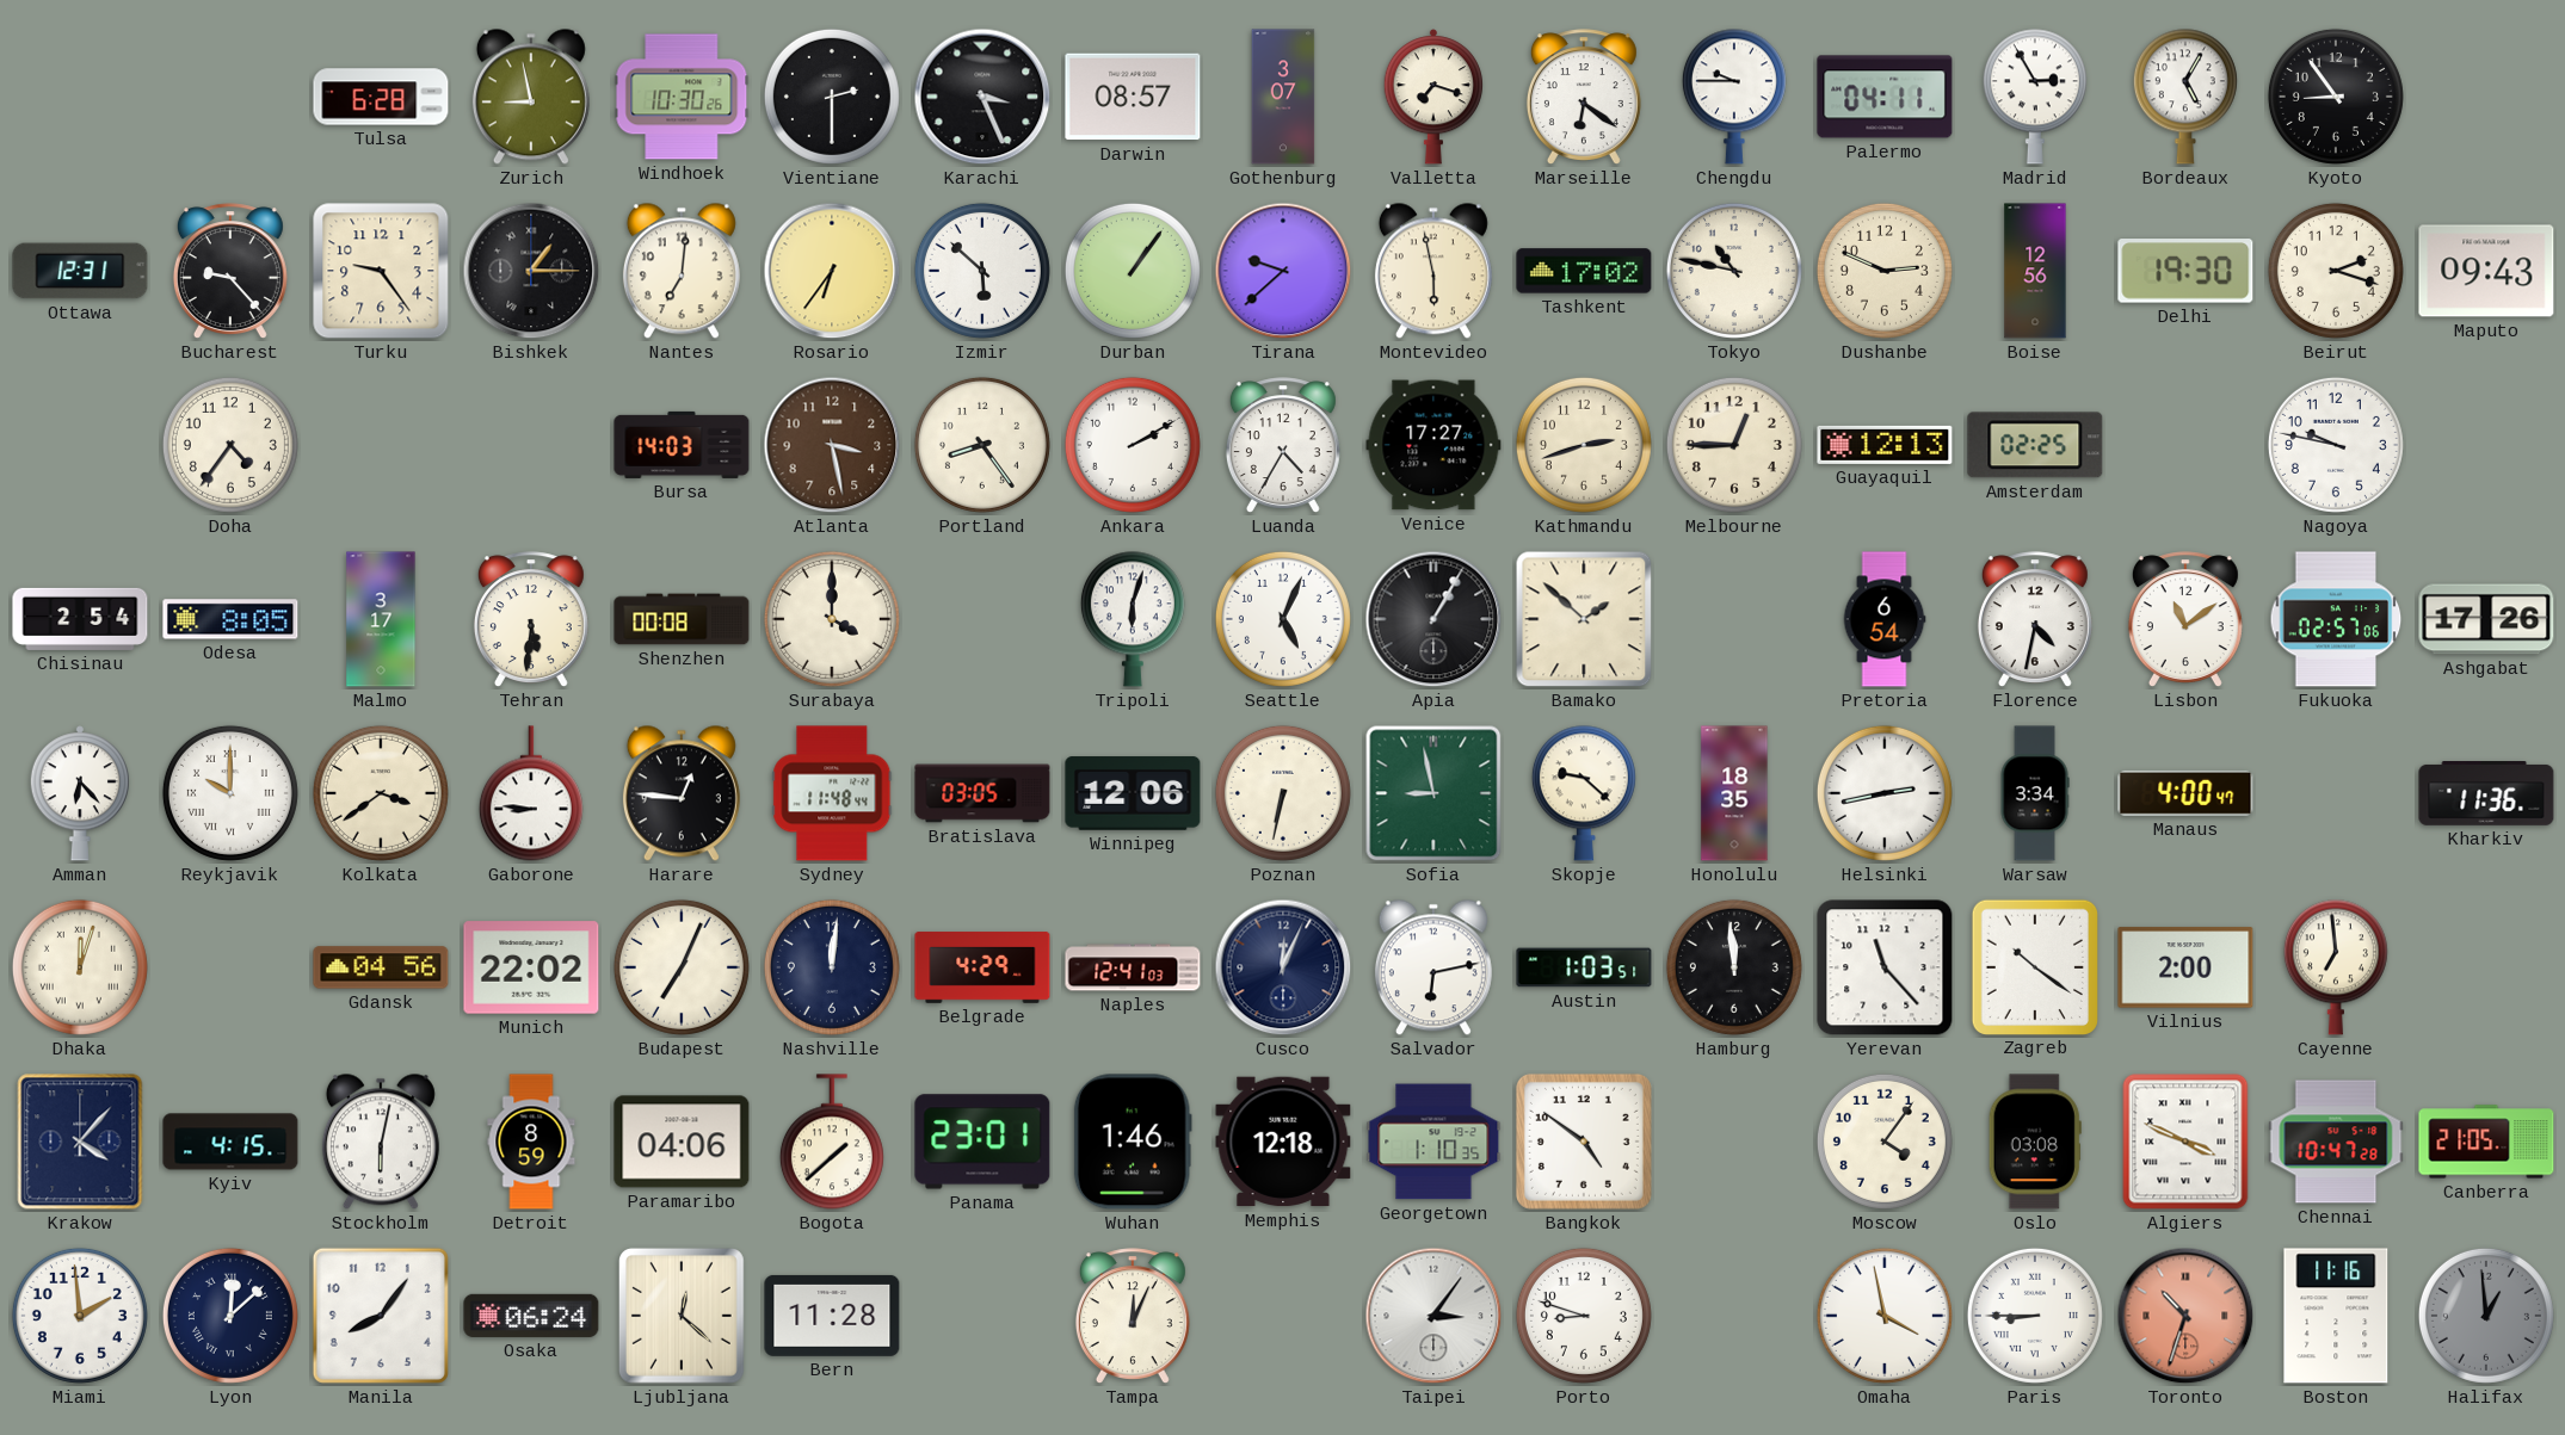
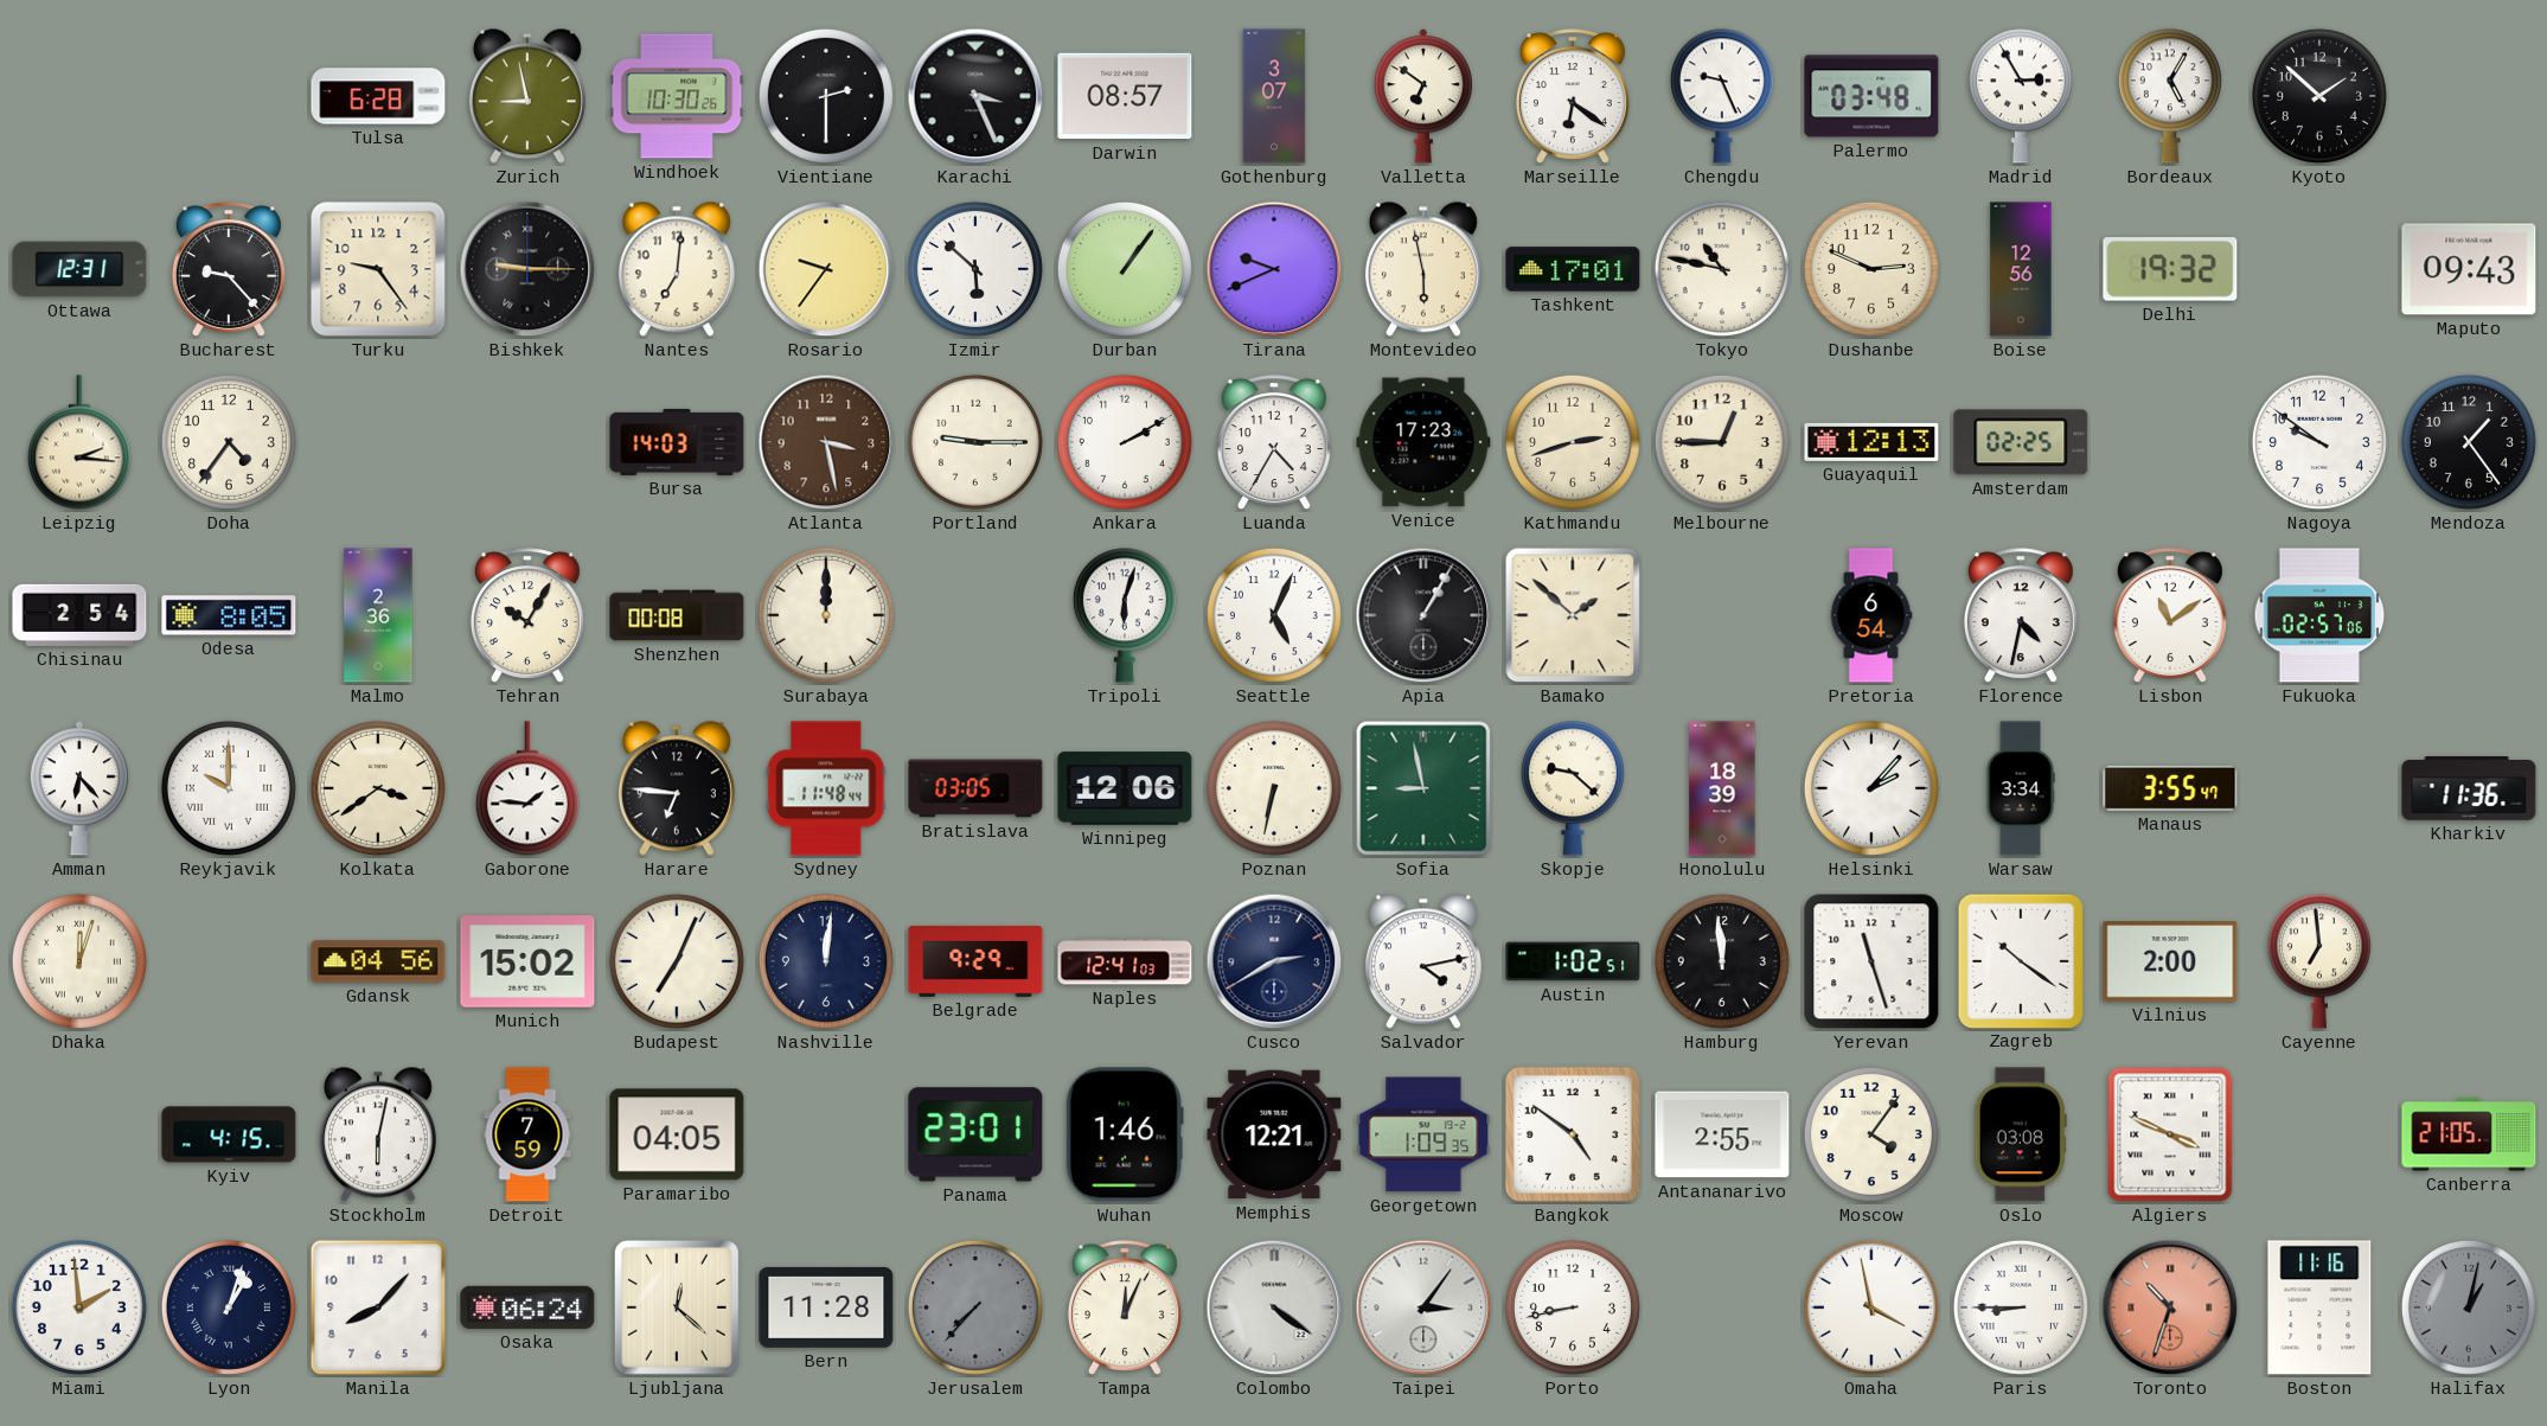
Valletta: 7:18 -> 6:51 (1422, 96)
Chengdu: 9:45 -> 9:26 (1722, 96)
Palermo: 04:11 -> 03:48 (1871, 96)
Kyoto: 8:54 -> 1:52 (2319, 96)
Bishkek: 1:15 -> 9:15 (527, 269)
Rosario: 6:36 -> 9:36 (826, 269)
Tirana: 9:38 -> 9:41 (1274, 269)
Tashkent: 17:02 -> 17:01 (1573, 269)
Delhi: 19:30 -> 19:32 (2170, 269)
Beirut: 2:18 -> none (2336, 271)
Leipzig: none -> 2:16 (79, 442)
Portland: 8:24 -> 9:15 (975, 442)
Venice: 17:27 -> 17:23 (1423, 442)
Nagoya: 9:47 -> 9:51 (2319, 442)
Mendoza: none -> 1:24 (2469, 442)
Malmo: 3:17 -> 2:36 (378, 615)
Tehran: 5:31 -> 10:05 (527, 615)
Surabaya: 4:00 -> 12:00 (826, 615)
Ashgabat: 17:26 -> none (2486, 619)
Gaborone: 8:46 -> 1:46 (527, 788)
Harare: 12:46 -> 6:46 (677, 788)
Honolulu: 18:35 -> 18:39 (1722, 788)
Helsinki: 2:43 -> 2:07 (1871, 788)
Manaus: 4:00 -> 3:55 (2170, 788)
Munich: 22:02 -> 15:02 (527, 961)
Belgrade: 4:29 -> 9:29 (975, 961)
Cusco: 12:04 -> 2:40 (1274, 961)
Salvador: 6:13 -> 4:13 (1423, 961)
Austin: 1:03 -> 1:02 (1573, 961)
Yerevan: 11:23 -> 11:27 (1871, 961)
Krakow: 4:07 -> none (80, 1142)
Detroit: 8:59 -> 7:59 (527, 1134)
Paramaribo: 04:06 -> 04:05 (677, 1134)
Bogota: 1:38 -> none (832, 1142)
Memphis: 12:18 -> 12:21 (1274, 1134)
Georgetown: 1:10 -> 1:09 (1423, 1134)
Antananarivo: none -> 2:55 (1722, 1134)
Chennai: 10:47 -> none (2336, 1142)
Lyon: 12:08 -> 1:03 (229, 1307)
Manila: 8:06 -> 8:07 (378, 1307)
Jerusalem: none -> 7:37 (975, 1307)
Colombo: none -> 4:21 (1274, 1307)
Porto: 8:48 -> 8:43 (1573, 1307)
Halifax: 12:59 -> 1:02 (2469, 1307)
